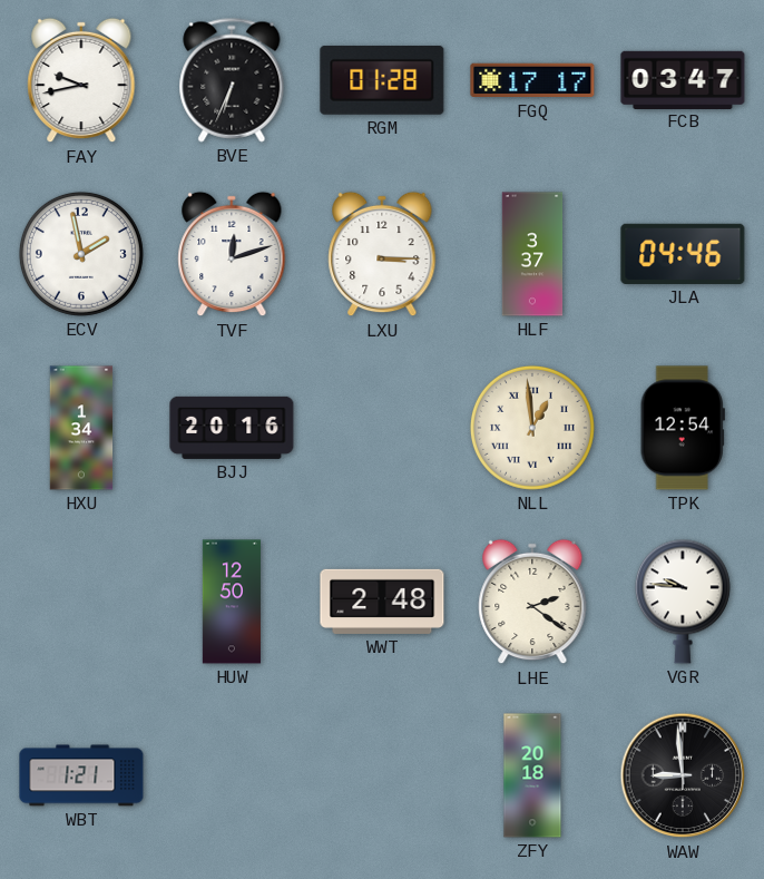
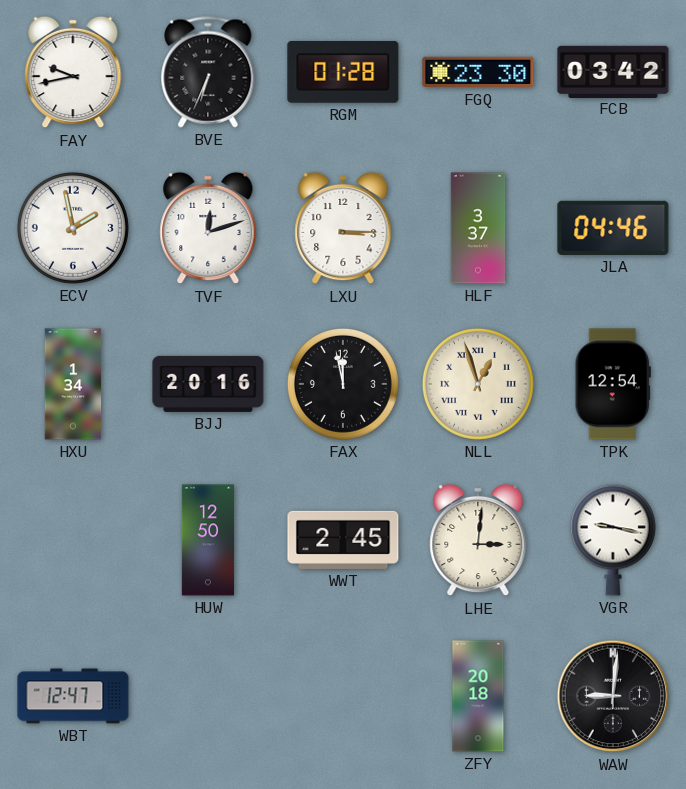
FGQ: 17:17 -> 23:30 (478, 72)
FCB: 03:47 -> 03:42 (613, 71)
FAX: none -> 11:58 (343, 384)
NLL: 12:59 -> 12:57 (478, 384)
WWT: 2:48 -> 2:45 (343, 540)
LHE: 2:21 -> 3:01 (478, 540)
VGR: 9:46 -> 9:17 (613, 540)
WBT: 1:21 -> 12:47 (73, 696)
WAW: 8:59 -> 9:01 (613, 696)
